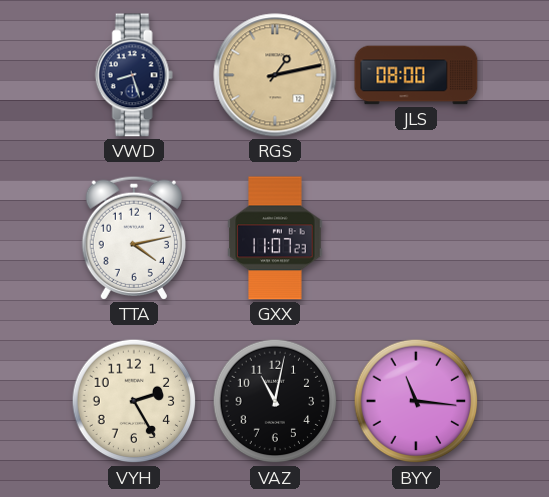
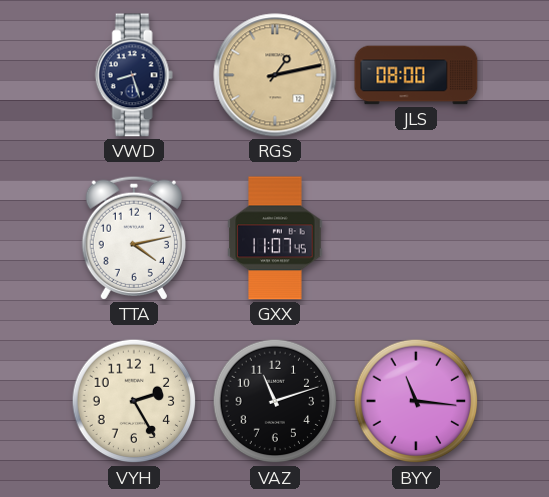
GXX: 11:07:23 -> 11:07:45 (275, 238)
VAZ: 11:02 -> 11:12 (275, 401)
